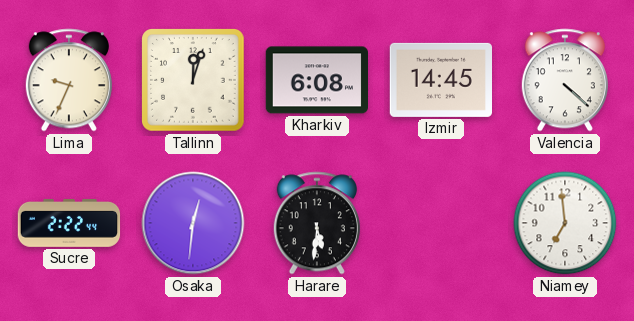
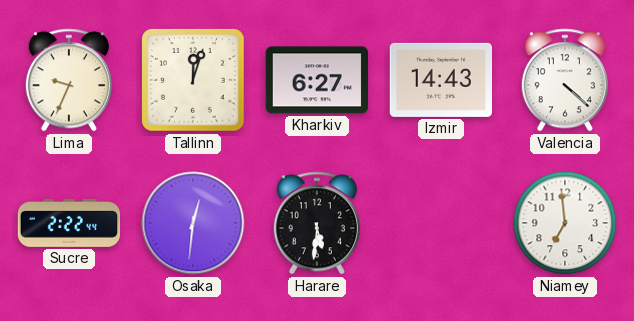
Kharkiv: 6:08 -> 6:27 (317, 80)
Izmir: 14:45 -> 14:43 (440, 80)
